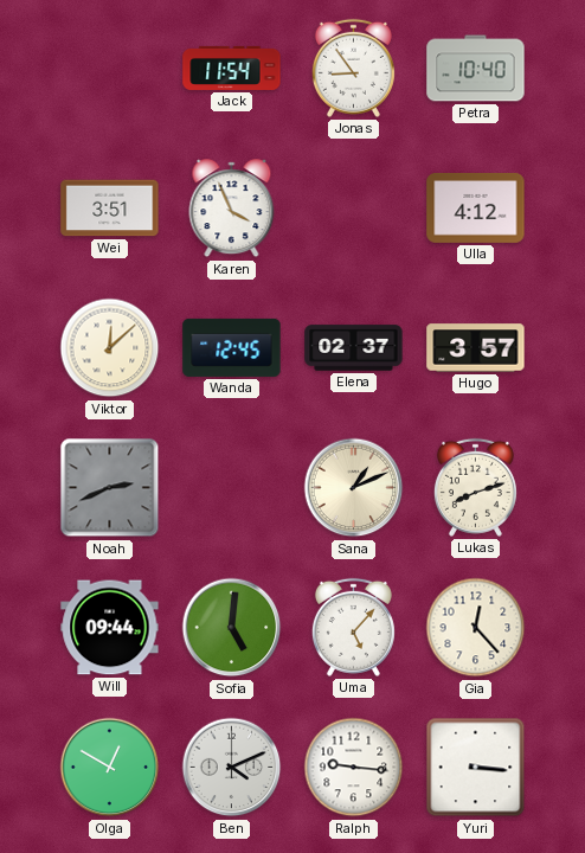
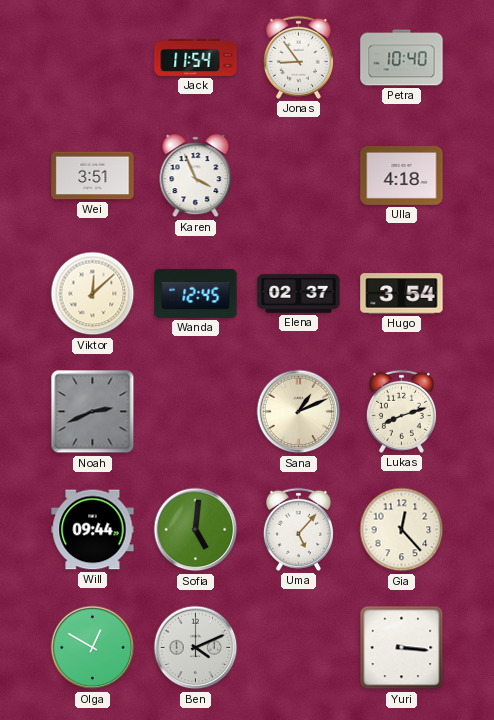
Ulla: 4:12 -> 4:18 (402, 175)
Hugo: 3:57 -> 3:54 (402, 294)
Ralph: 9:16 -> none (354, 768)
